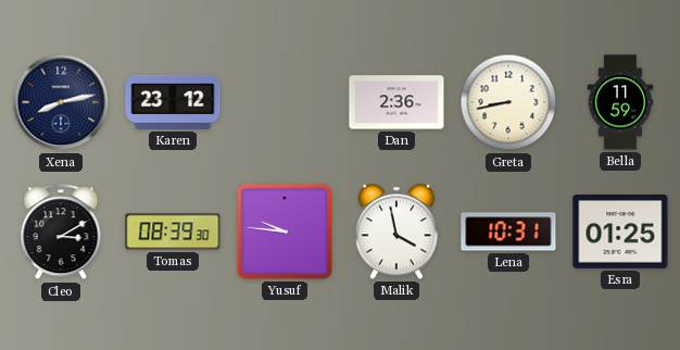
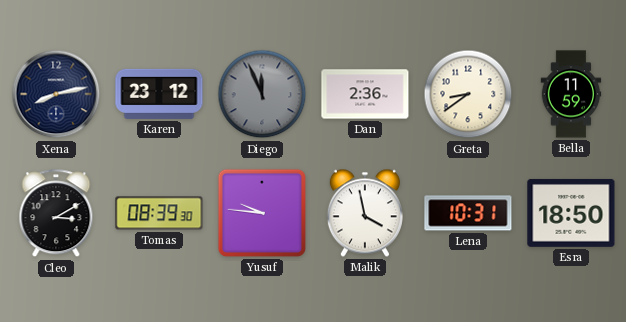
Diego: none -> 11:56 (262, 94)
Greta: 8:43 -> 8:39 (468, 94)
Esra: 01:25 -> 18:50 (571, 213)
